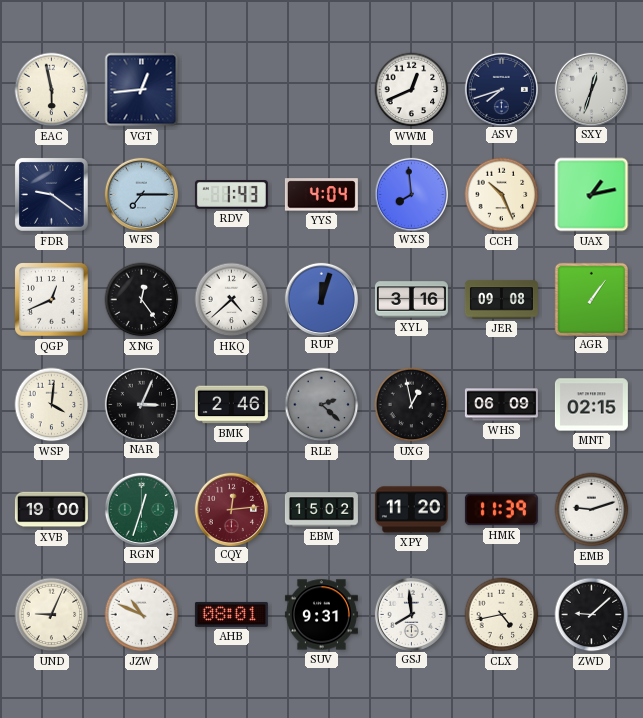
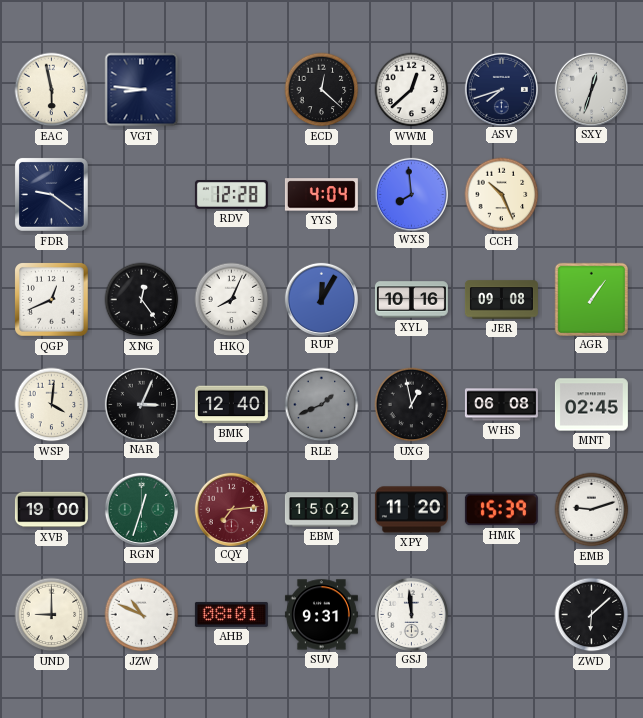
VGT: 12:44 -> 8:46 (142, 90)
ECD: none -> 12:22 (322, 90)
WWM: 12:41 -> 12:38 (412, 90)
WFS: 7:15 -> none (141, 194)
RDV: 1:43 -> 12:28 (231, 195)
UAX: 1:13 -> none (592, 195)
HKQ: 4:38 -> 8:04 (232, 300)
RUP: 12:03 -> 12:05 (321, 299)
XYL: 3:16 -> 10:16 (411, 300)
BMK: 2:46 -> 12:40 (231, 405)
RLE: 2:22 -> 1:41 (322, 405)
WHS: 06:09 -> 06:08 (501, 405)
MNT: 02:15 -> 02:45 (591, 405)
CQY: 12:14 -> 7:14 (231, 509)
HMK: 11:39 -> 15:39 (501, 510)
UND: 9:04 -> 9:00 (52, 615)
GSJ: 7:59 -> 11:59 (411, 614)
CLX: 4:43 -> none (502, 615)
ZWD: 9:08 -> 6:08 (592, 615)
